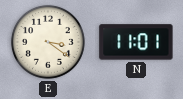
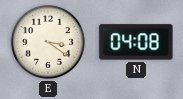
N: 11:01 -> 04:08 (136, 42)
